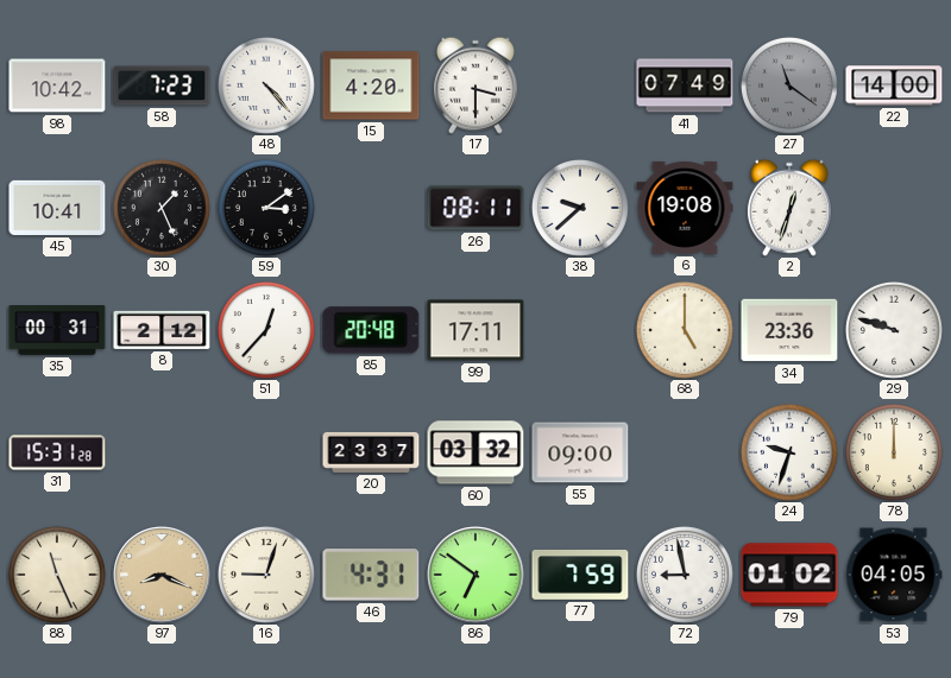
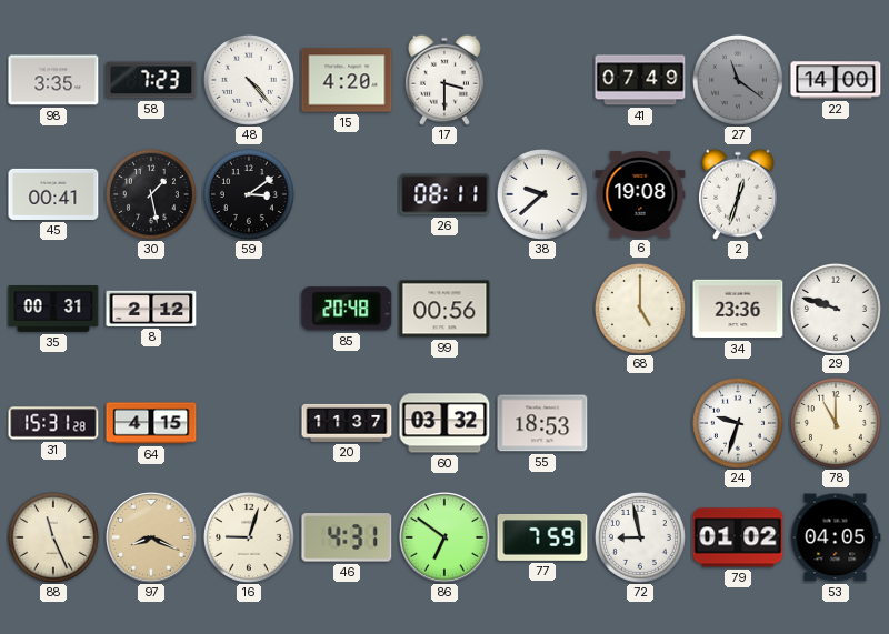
98: 10:42 -> 3:35 (53, 80)
45: 10:41 -> 00:41 (53, 194)
30: 1:26 -> 1:28 (151, 194)
51: 12:37 -> none (266, 330)
99: 17:11 -> 00:56 (444, 309)
64: none -> 4:15 (151, 423)
20: 23:37 -> 11:37 (347, 423)
55: 09:00 -> 18:53 (542, 423)
78: 12:00 -> 11:00 (836, 423)
